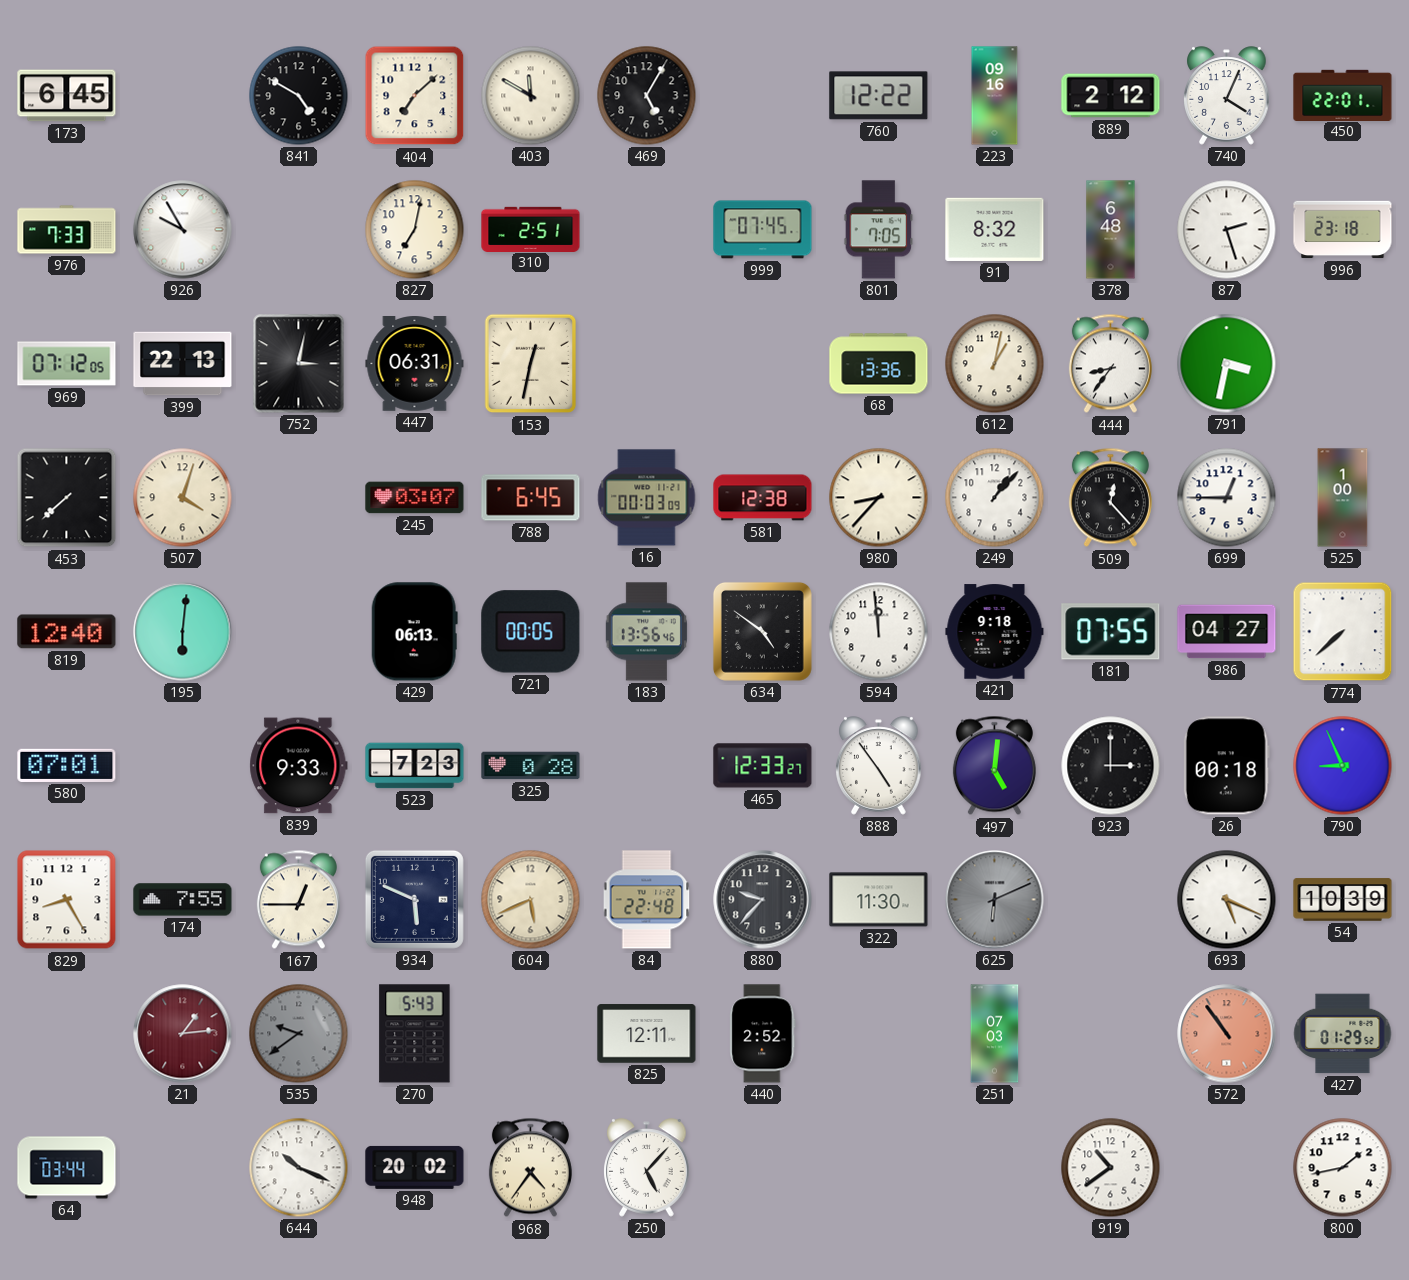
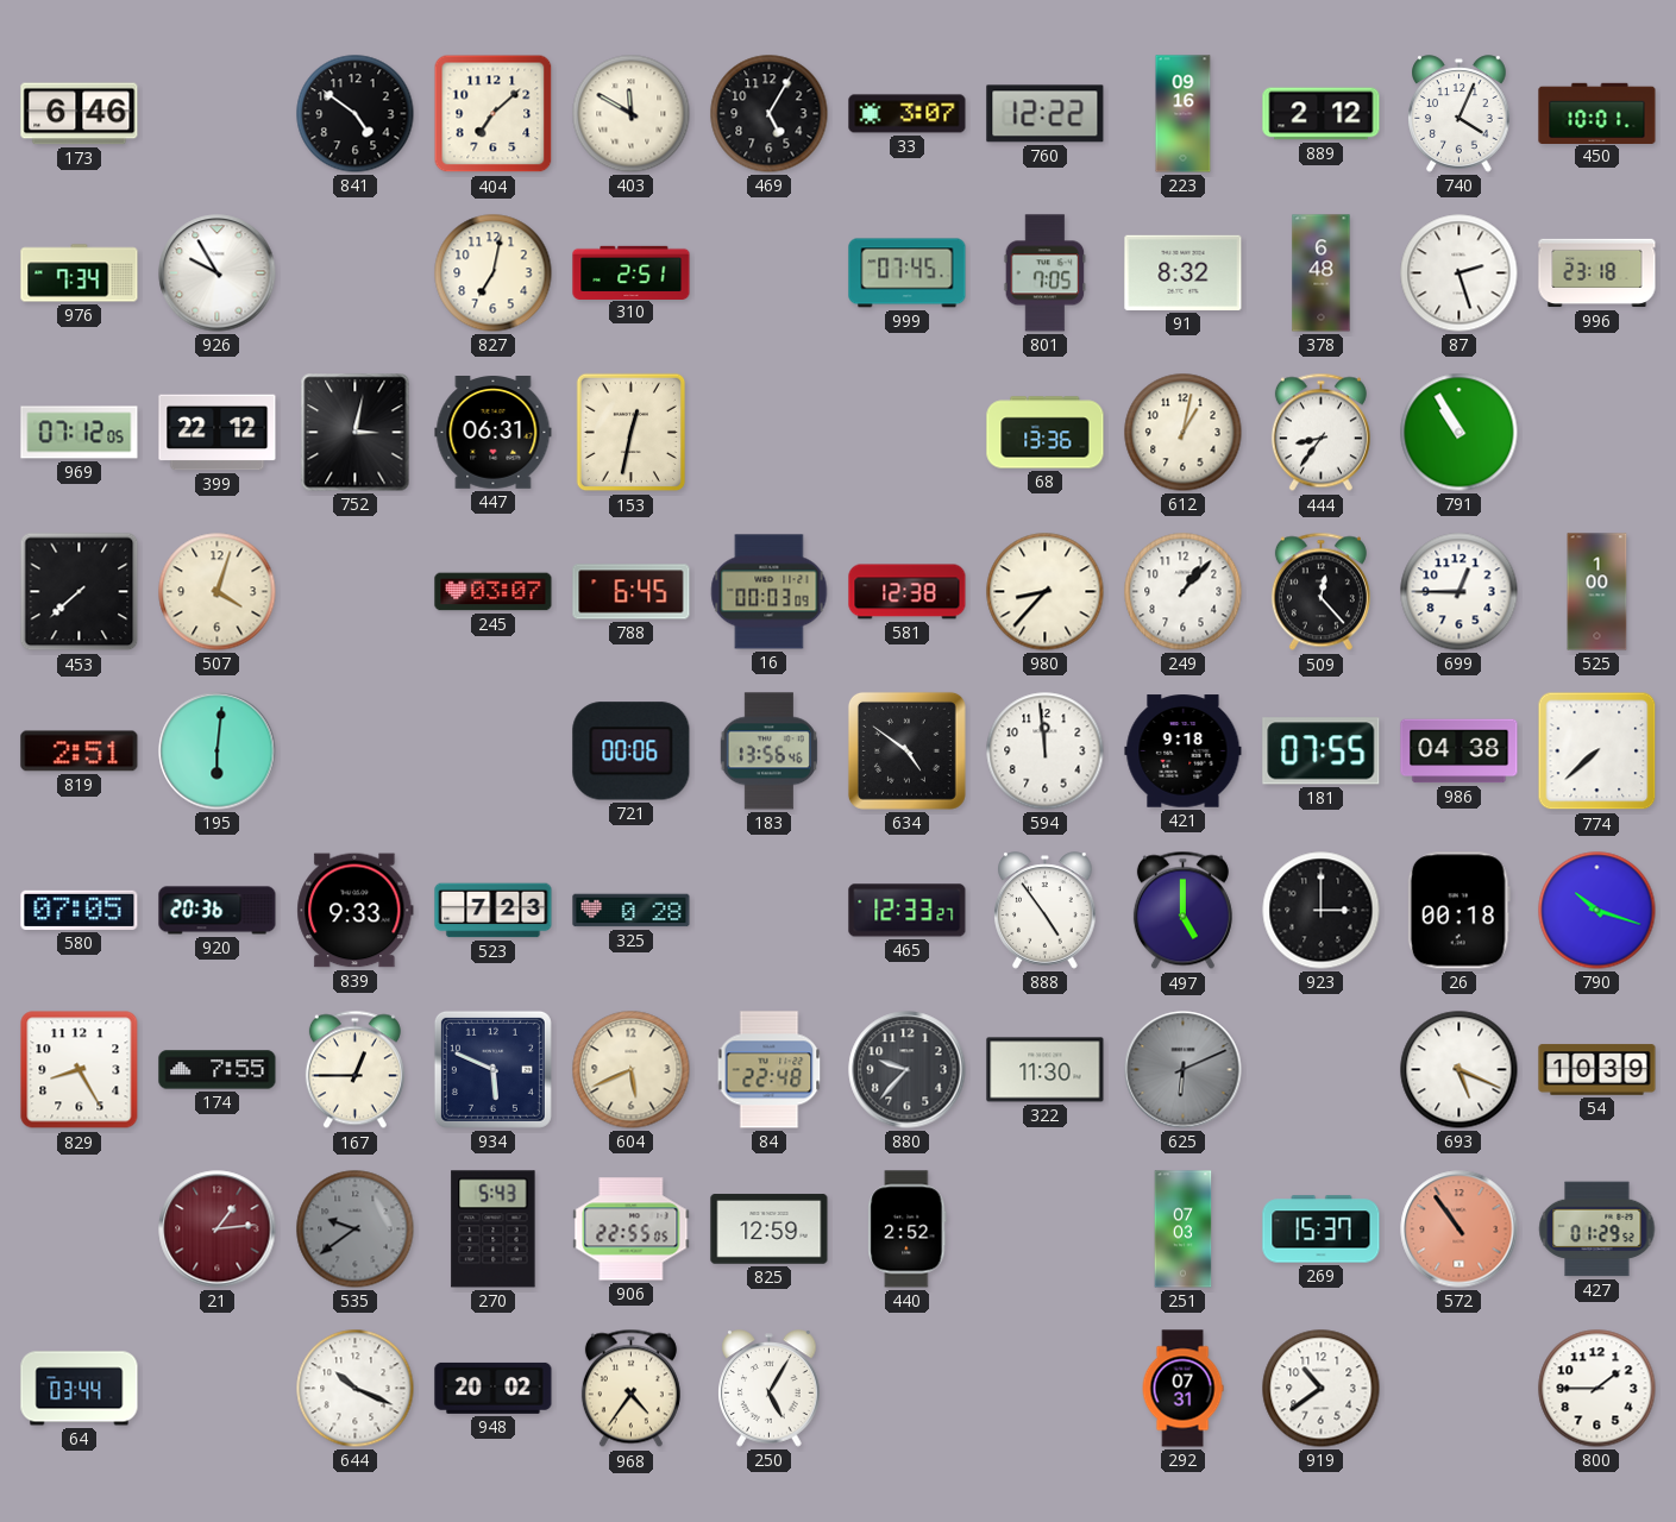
173: 6:45 -> 6:46 (80, 114)
841: 4:50 -> 4:51 (356, 114)
33: none -> 3:07 (908, 114)
450: 22:01 -> 10:01 (1597, 113)
976: 7:33 -> 7:34 (80, 273)
399: 22:13 -> 22:12 (218, 433)
791: 3:32 -> 10:55 (1460, 433)
819: 12:40 -> 2:51 (80, 751)
429: 06:13 -> none (414, 632)
721: 00:05 -> 00:06 (632, 751)
986: 04:27 -> 04:38 (1460, 751)
580: 07:01 -> 07:05 (80, 910)
920: none -> 20:36 (218, 911)
497: 5:01 -> 5:00 (1182, 911)
790: 8:56 -> 10:18 (1597, 911)
906: none -> 22:55 (632, 1229)
825: 12:11 -> 12:59 (770, 1229)
269: none -> 15:37 (1322, 1229)
250: 5:07 -> 5:05 (770, 1389)
292: none -> 07:31 (1182, 1389)
800: 1:43 -> 1:45 (1597, 1389)
